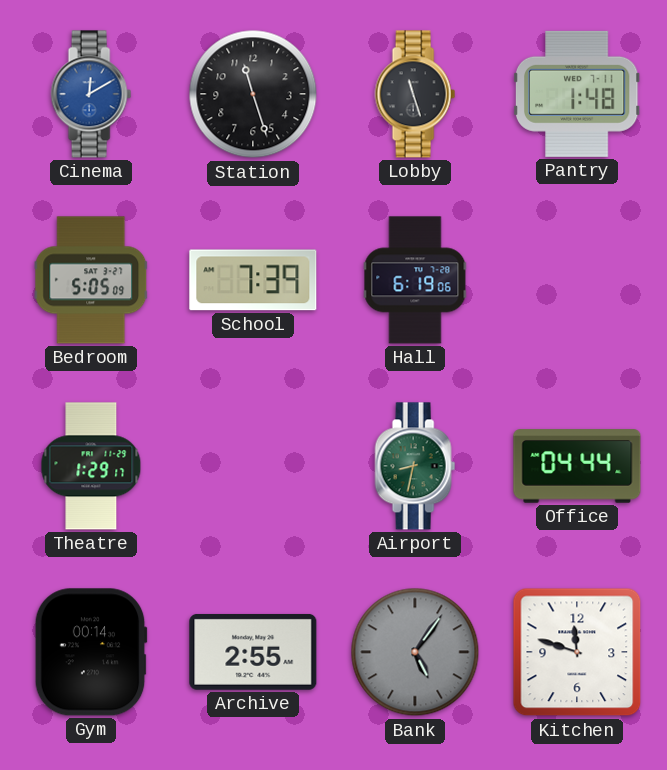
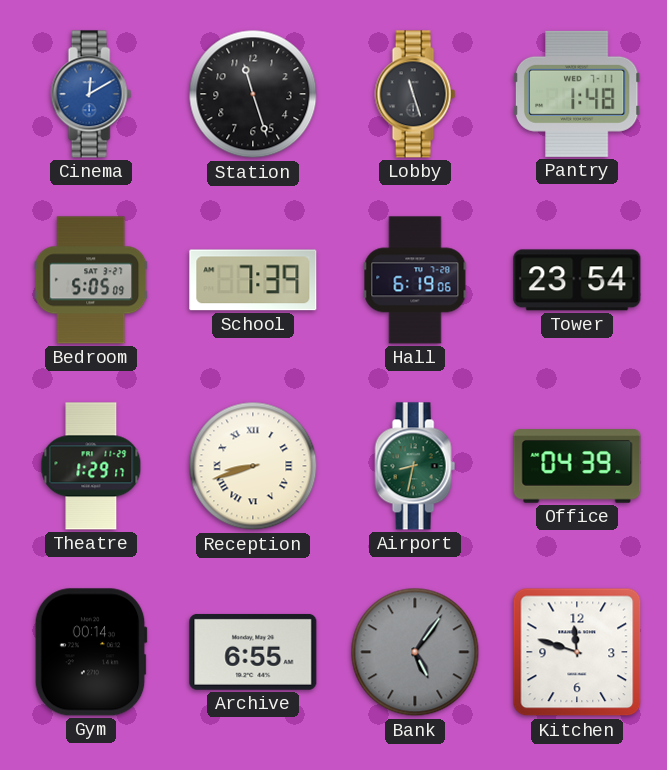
Tower: none -> 23:54 (577, 280)
Reception: none -> 8:42 (253, 466)
Office: 04:44 -> 04:39 (577, 466)
Archive: 2:55 -> 6:55 (253, 652)
